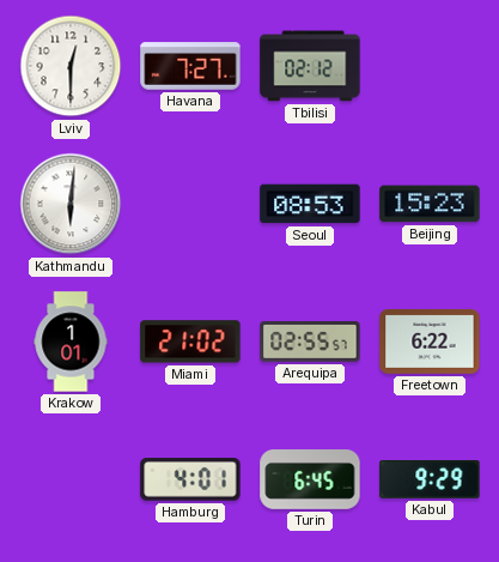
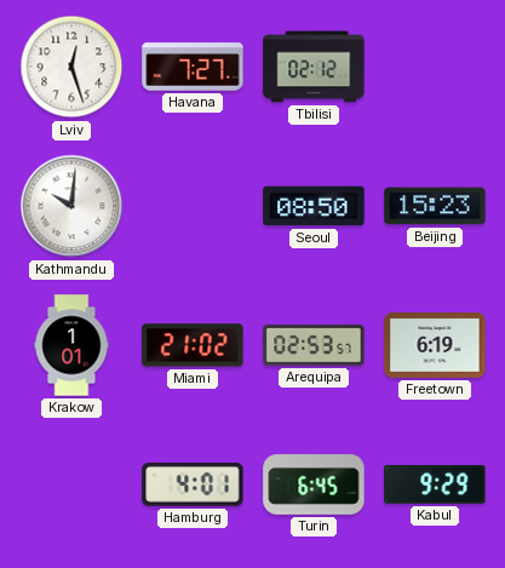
Lviv: 12:30 -> 12:27 (71, 67)
Kathmandu: 6:01 -> 10:01 (71, 206)
Seoul: 08:53 -> 08:50 (314, 206)
Arequipa: 02:55 -> 02:53 (314, 346)
Freetown: 6:22 -> 6:19 (435, 346)
